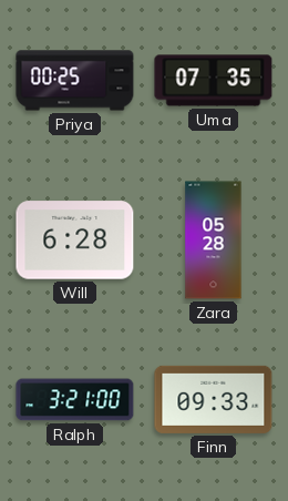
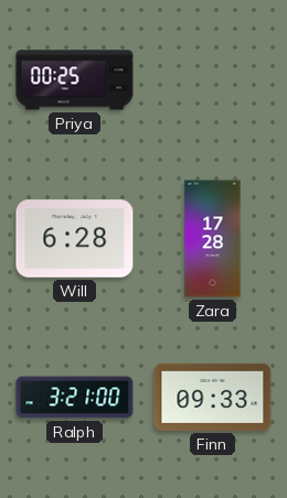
Uma: 07:35 -> none (214, 81)
Zara: 05:28 -> 17:28 (213, 239)
